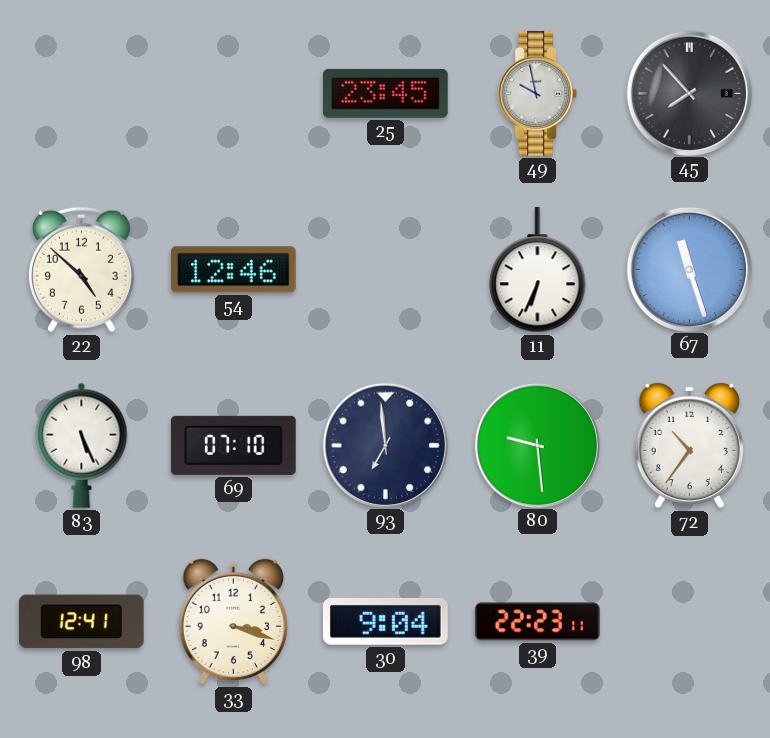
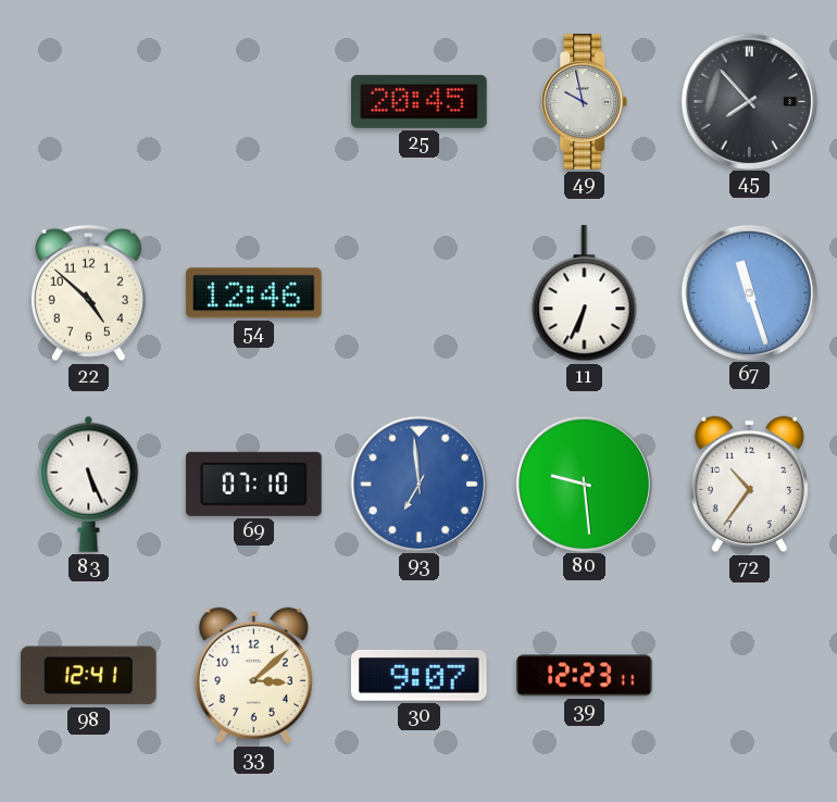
25: 23:45 -> 20:45 (420, 101)
93 dial: navy -> blue (418, 484)
33: 3:18 -> 3:08 (253, 676)
30: 9:04 -> 9:07 (418, 675)
39: 22:23 -> 12:23 (585, 676)
